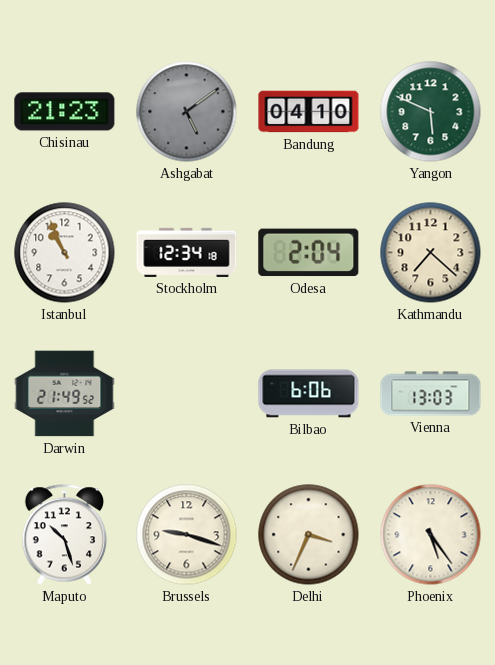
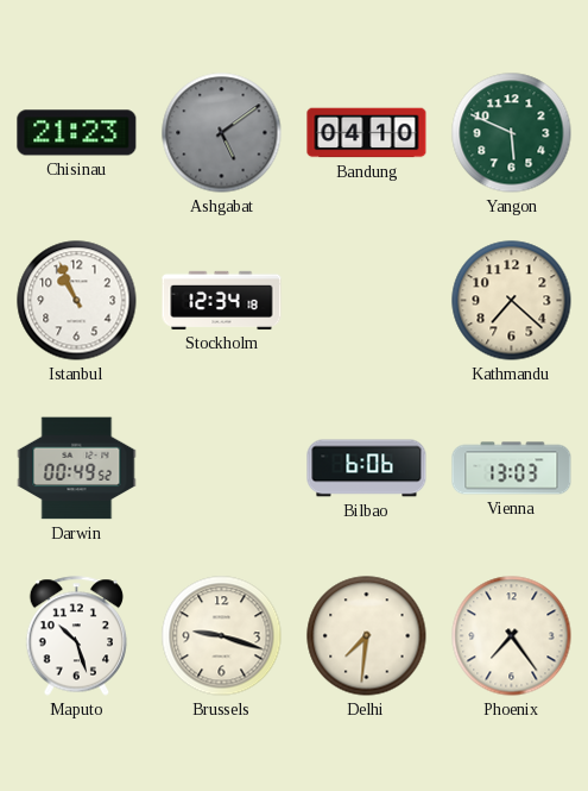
Odesa: 2:04 -> none (309, 253)
Darwin: 21:49 -> 00:49 (77, 469)
Delhi: 3:34 -> 7:31 (367, 636)
Phoenix: 5:24 -> 7:24 (512, 636)
